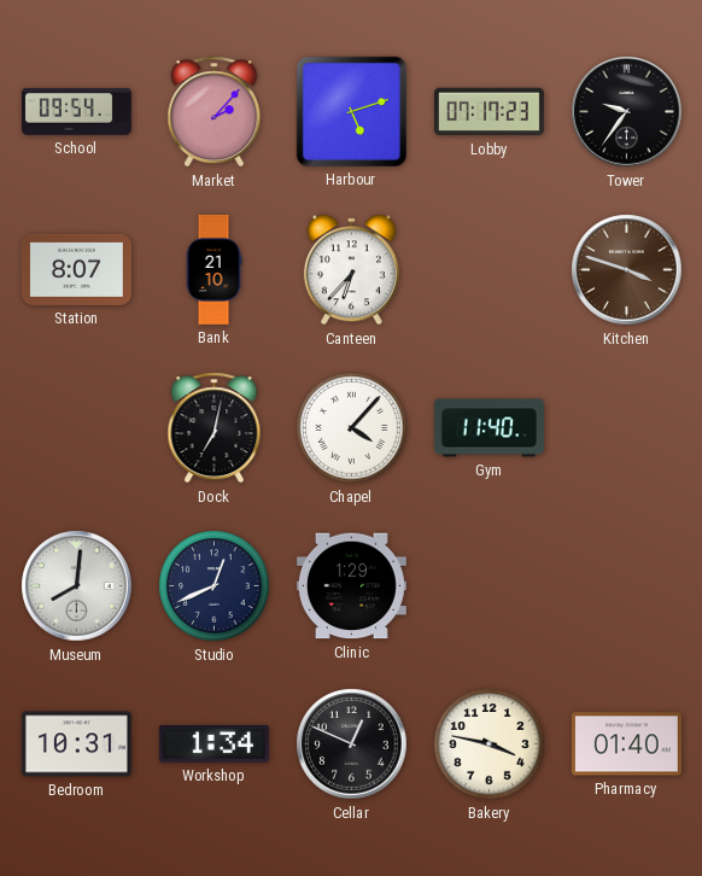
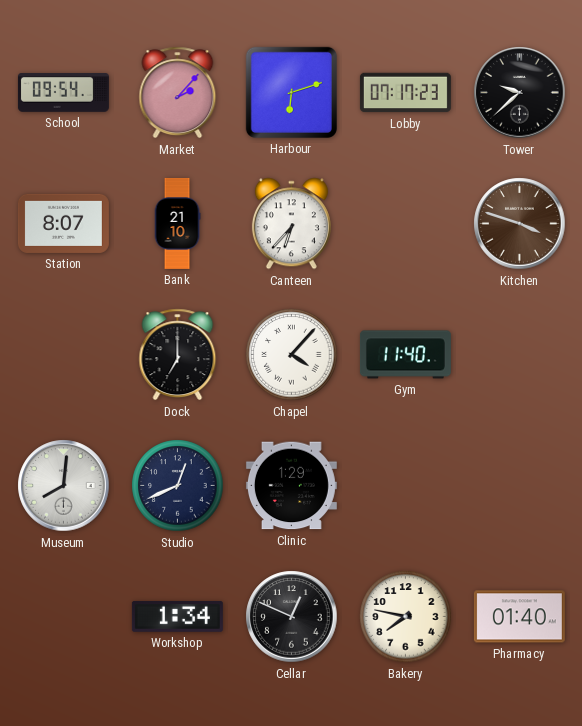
Harbour: 5:12 -> 6:12 (291, 92)
Tower: 9:36 -> 9:38 (520, 93)
Dock: 7:02 -> 7:00 (178, 355)
Bedroom: 10:31 -> none (76, 744)
Bakery: 3:47 -> 7:47 (406, 617)
